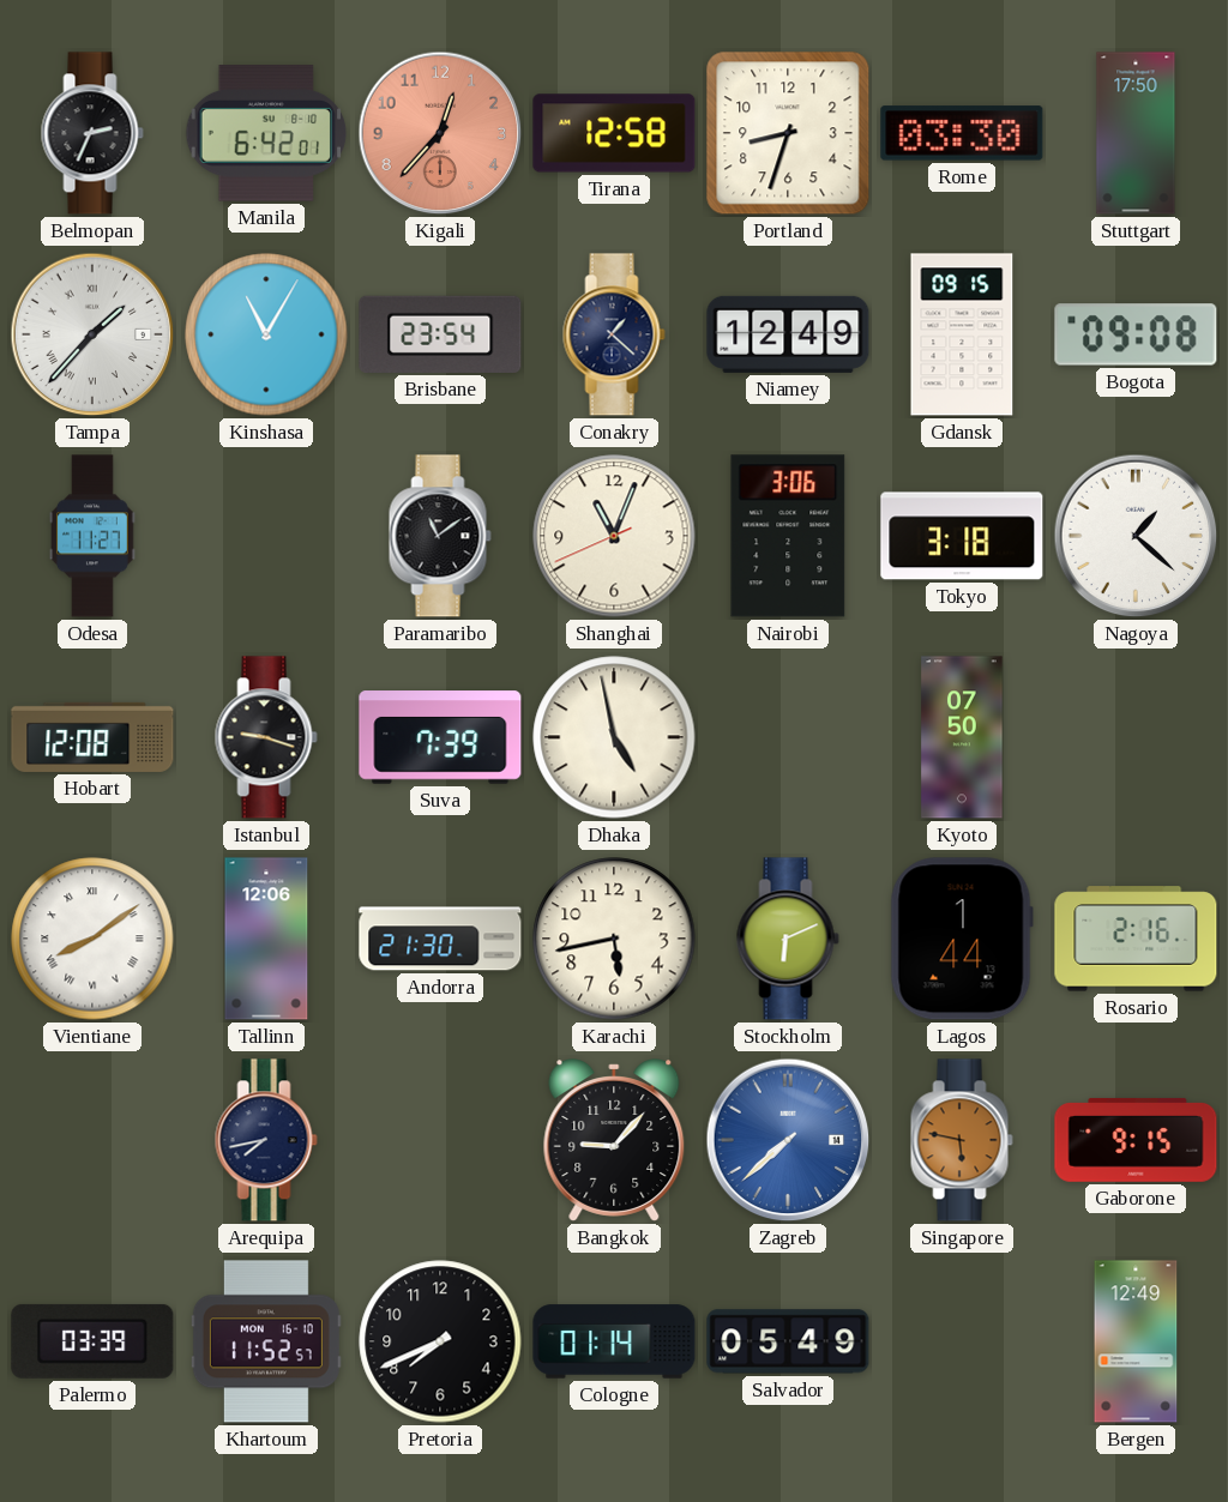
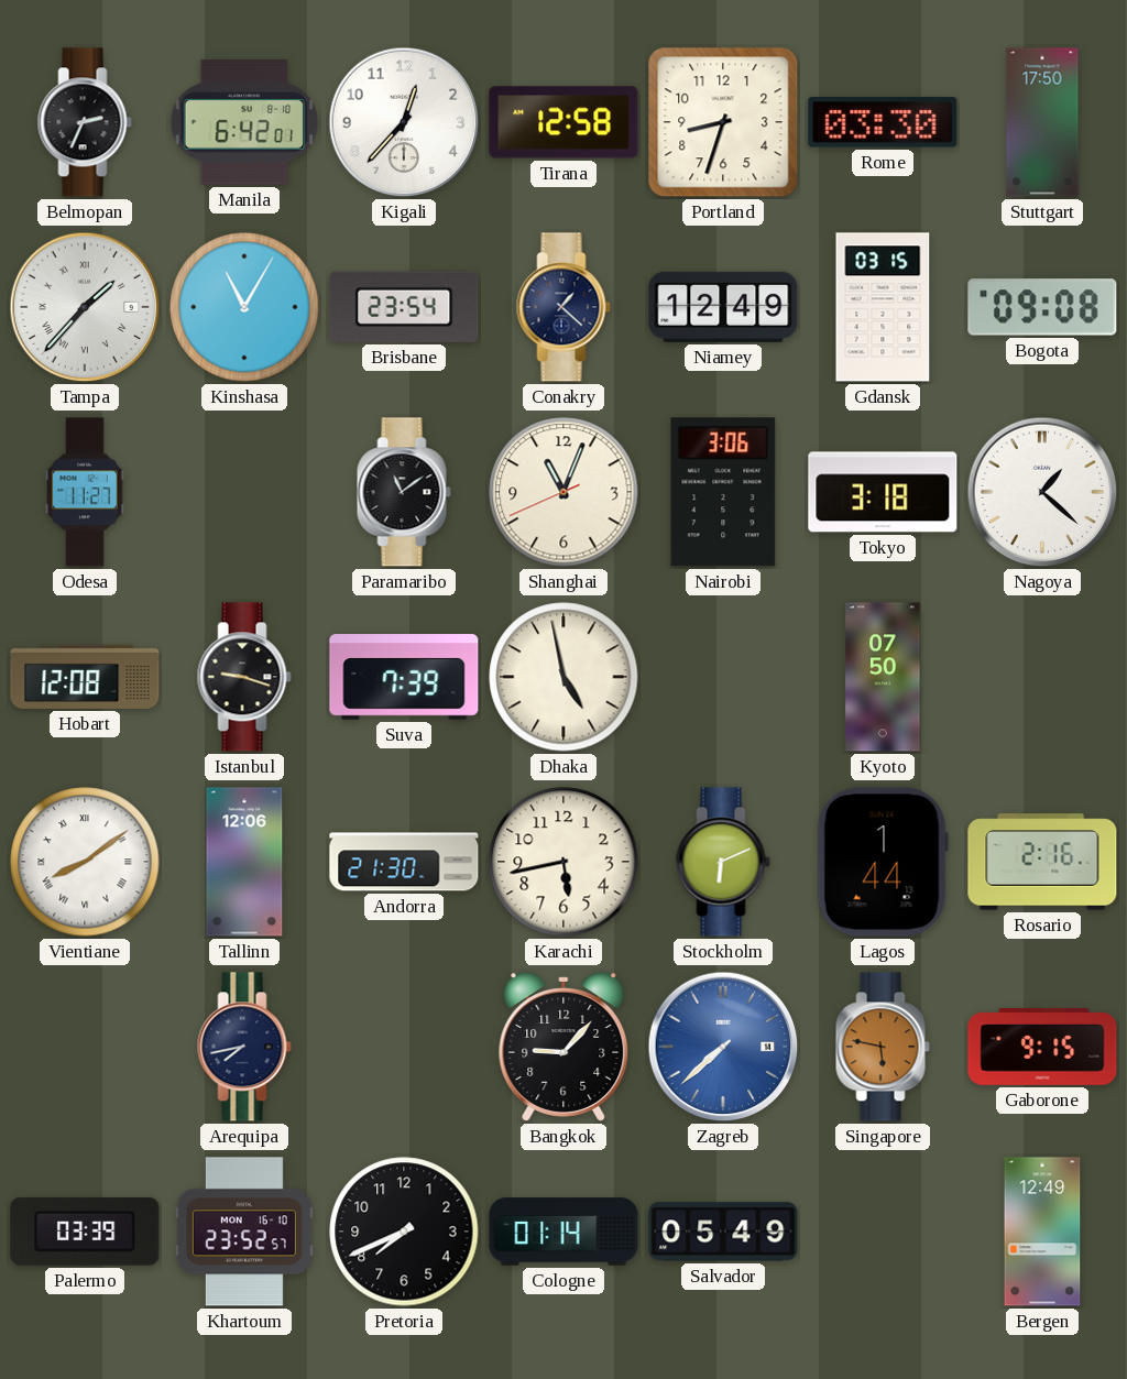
Kigali dial: salmon -> white (404, 122)
Gdansk: 09:15 -> 03:15 (883, 307)
Khartoum: 11:52 -> 23:52 (244, 1232)
